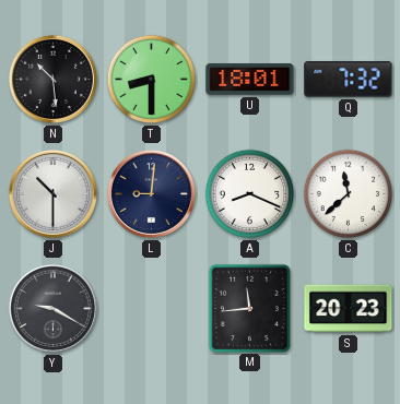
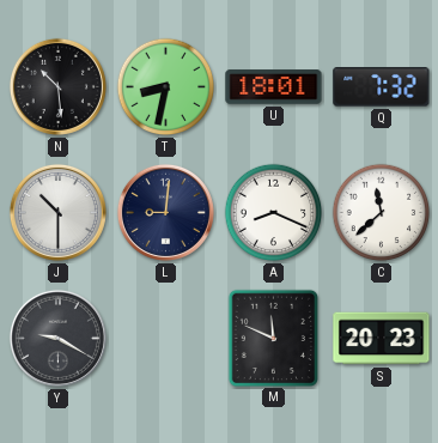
T: 8:30 -> 8:32 (166, 87)
M: 11:44 -> 11:49 (273, 338)
